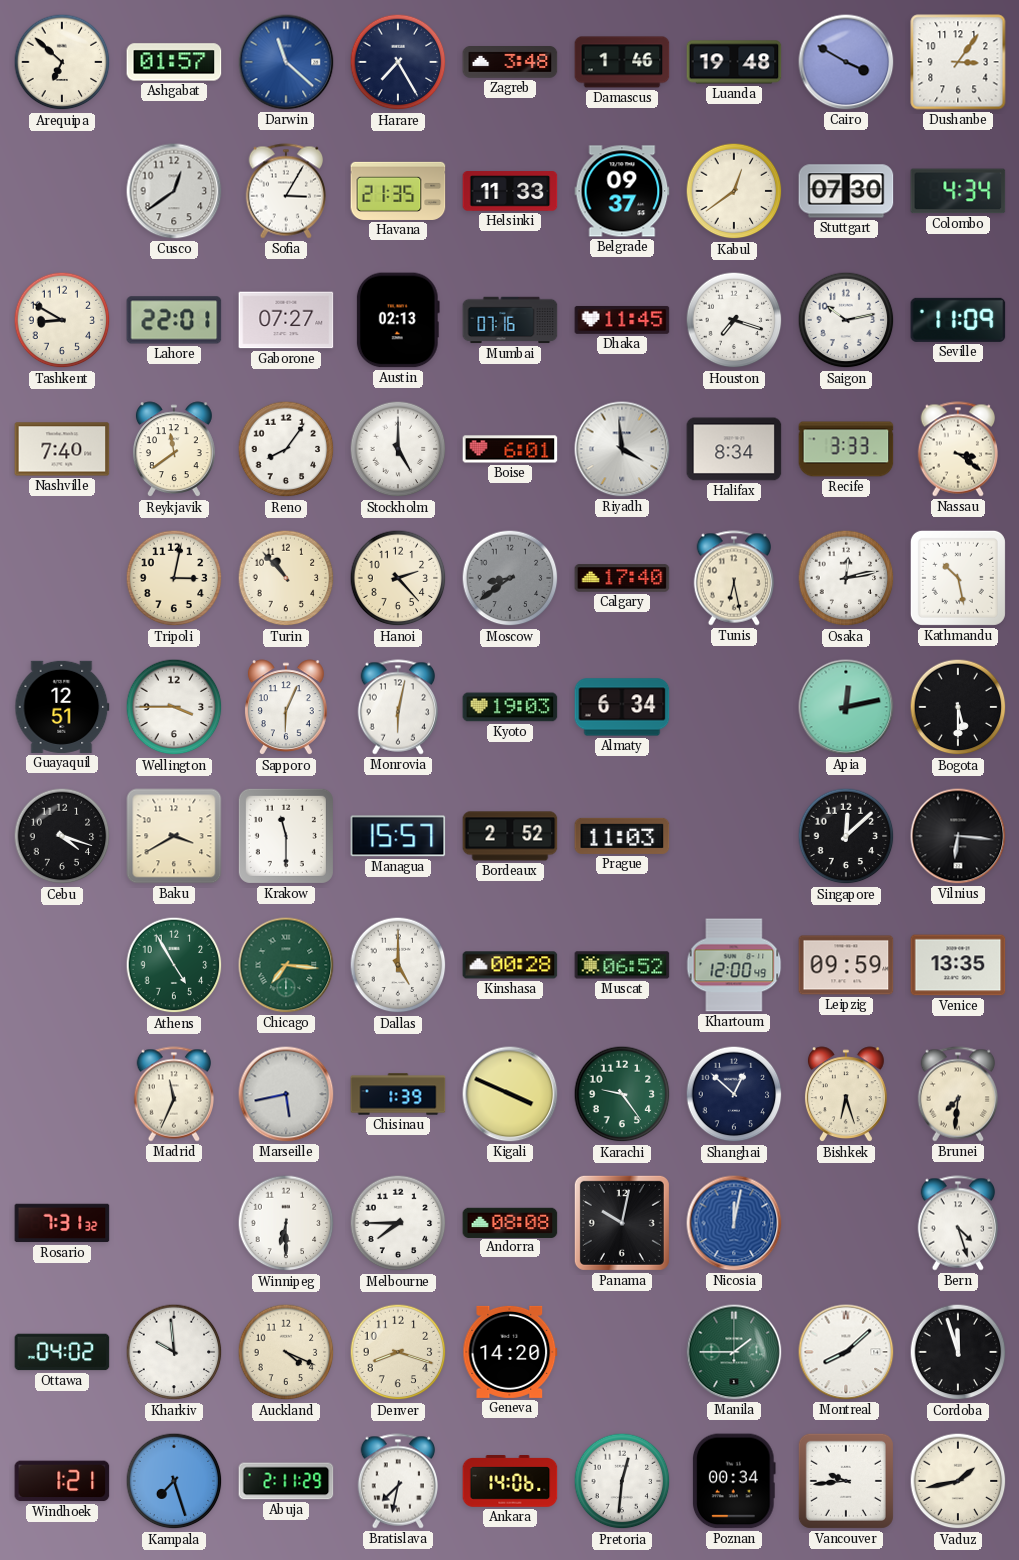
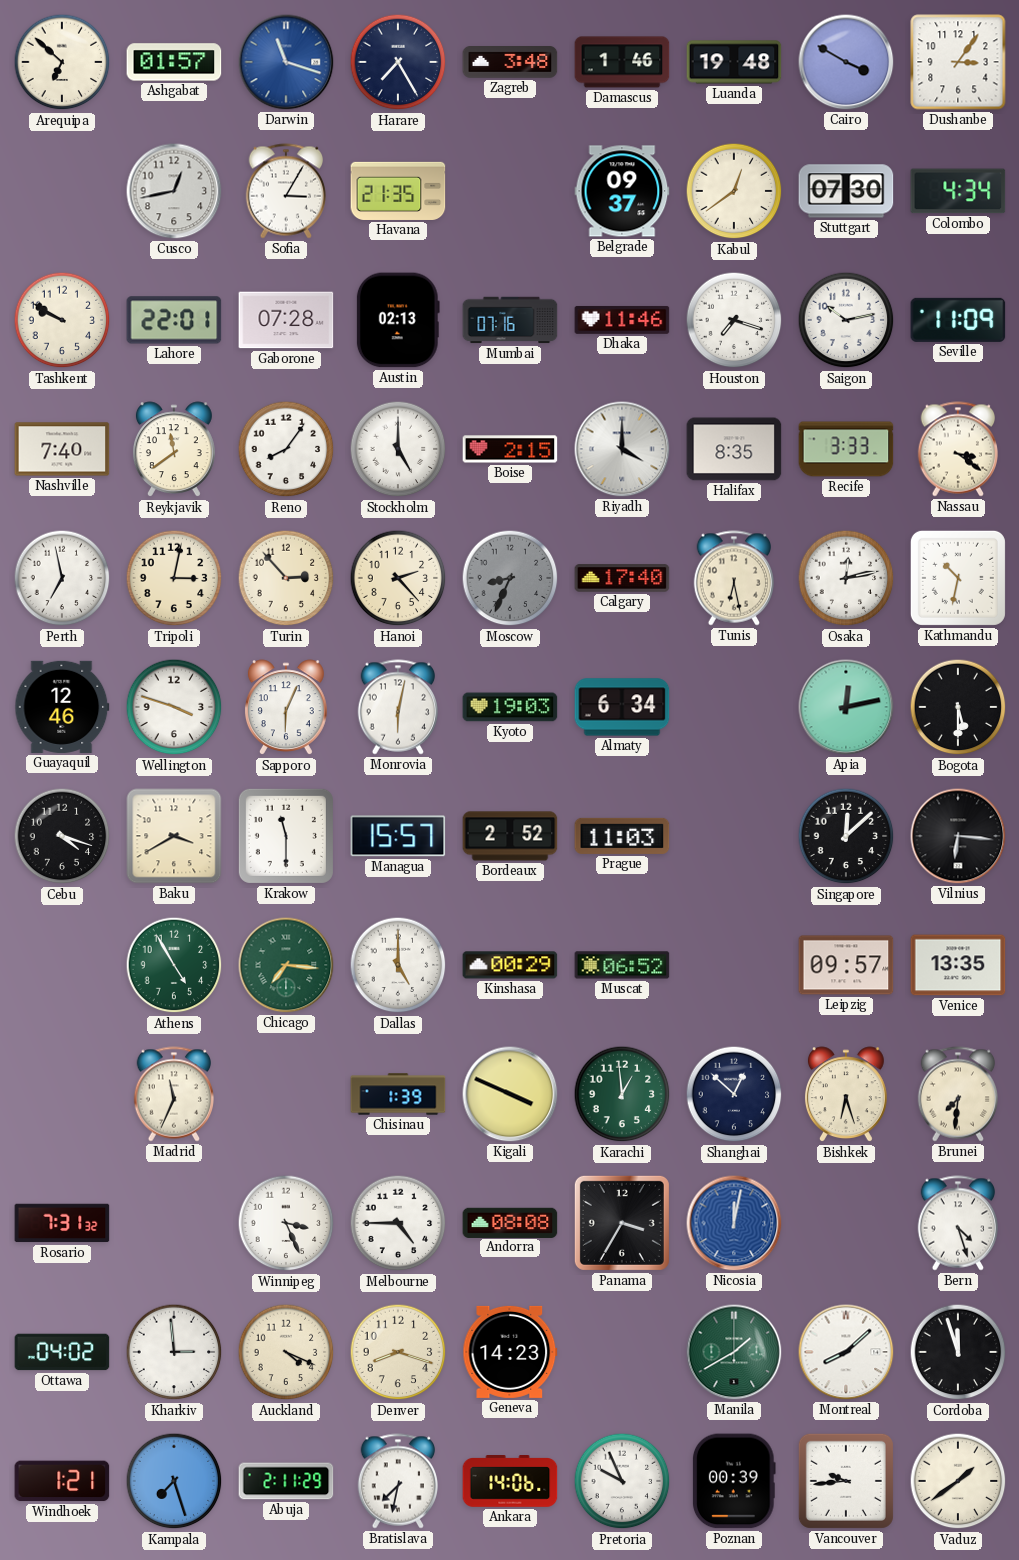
Darwin: 11:22 -> 11:18 (286, 62)
Cusco: 12:39 -> 12:43 (174, 191)
Helsinki: 11:33 -> none (510, 191)
Tashkent: 8:50 -> 9:50 (62, 320)
Gaborone: 07:27 -> 07:28 (286, 320)
Dhaka: 11:45 -> 11:46 (622, 320)
Boise: 6:01 -> 2:15 (510, 449)
Riyadh: 3:59 -> 4:00 (622, 449)
Halifax: 8:34 -> 8:35 (734, 449)
Perth: none -> 6:58 (62, 578)
Turin: 10:53 -> 2:53 (286, 578)
Moscow: 8:39 -> 8:34 (510, 578)
Kathmandu: 10:28 -> 10:32 (958, 578)
Guayaquil: 12:51 -> 12:46 (62, 707)
Wellington: 3:45 -> 3:48 (174, 707)
Kinshasa: 00:28 -> 00:29 (510, 965)
Khartoum: 12:00 -> none (734, 965)
Leipzig: 09:59 -> 09:57 (846, 965)
Marseille: 5:43 -> none (286, 1094)
Karachi: 9:24 -> 12:59 (622, 1094)
Winnipeg: 6:30 -> 3:26 (286, 1223)
Melbourne: 7:45 -> 4:45 (398, 1223)
Panama: 10:02 -> 3:35 (622, 1223)
Kharkiv: 9:59 -> 2:59 (174, 1352)
Geneva: 14:20 -> 14:23 (510, 1352)
Manila: 1:45 -> 1:40 (734, 1352)
Pretoria: 12:31 -> 9:56 (622, 1481)
Poznan: 00:34 -> 00:39 (734, 1481)
Vaduz: 1:43 -> 1:39 (958, 1481)
